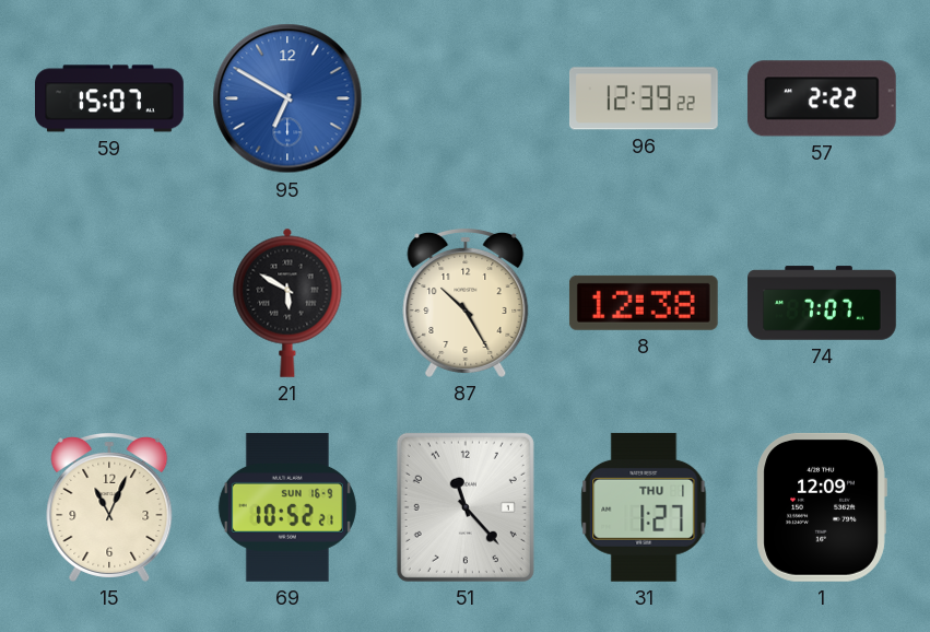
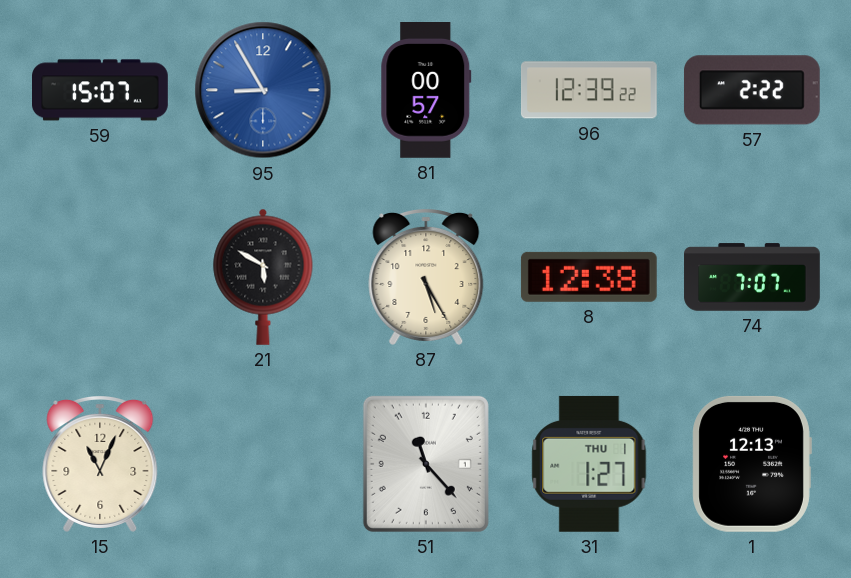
95: 6:50 -> 8:55 (263, 90)
81: none -> 00:57 (426, 91)
87: 10:25 -> 5:25 (426, 277)
69: 10:52 -> none (287, 507)
1: 12:09 -> 12:13 (752, 464)
